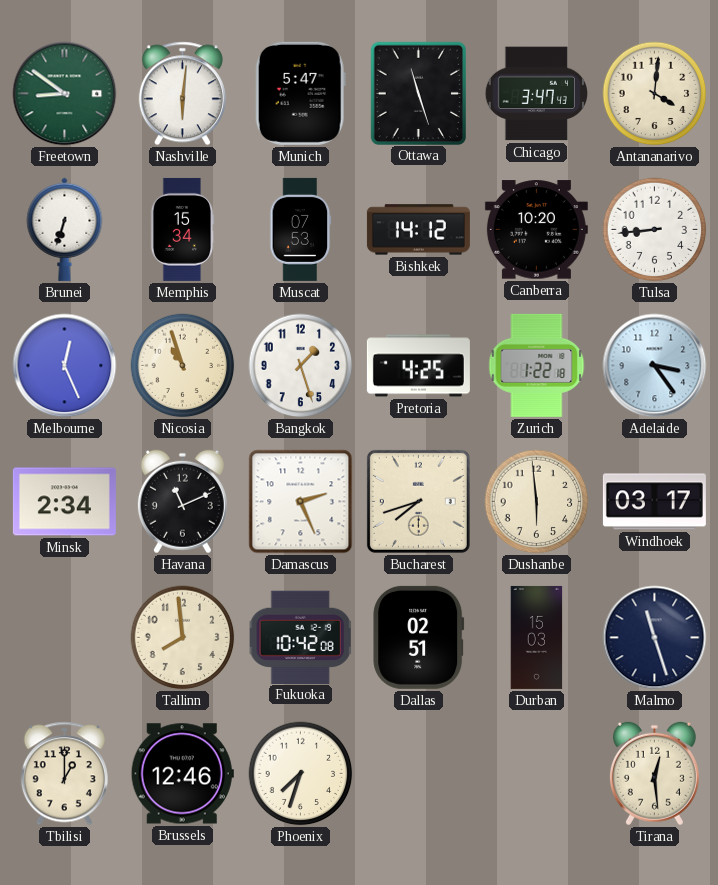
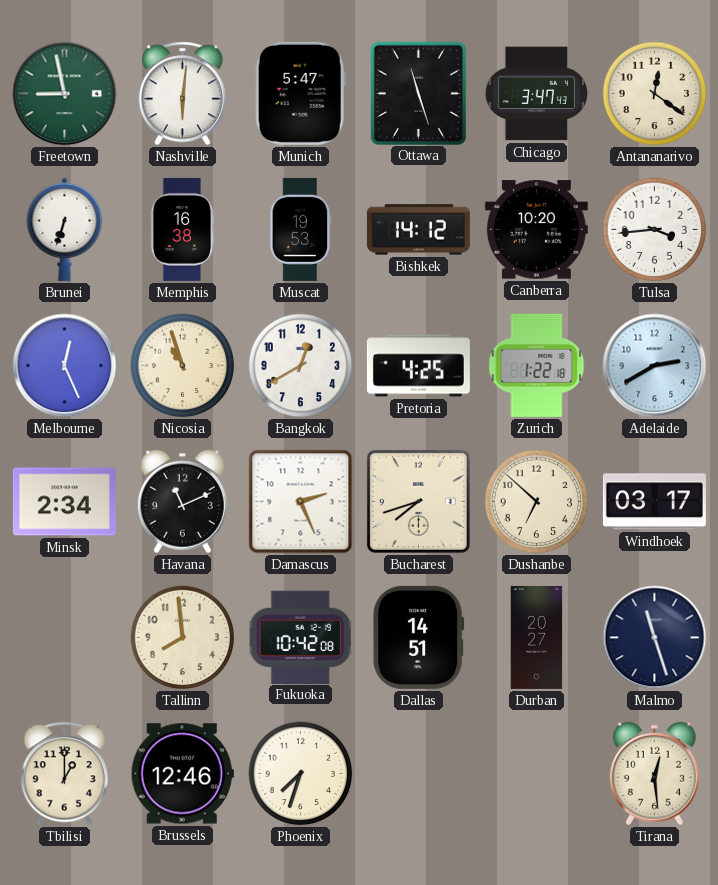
Freetown: 8:51 -> 8:58 (65, 94)
Antananarivo: 4:01 -> 12:21 (655, 94)
Memphis: 15:34 -> 16:38 (182, 229)
Muscat: 07:53 -> 19:53 (301, 229)
Tulsa: 8:44 -> 3:44 (655, 230)
Bangkok: 1:27 -> 12:40 (301, 366)
Adelaide: 3:24 -> 2:40 (655, 366)
Dushanbe: 5:59 -> 6:52 (537, 502)
Dallas: 02:51 -> 14:51 (419, 637)
Durban: 15:03 -> 20:27 (537, 637)
